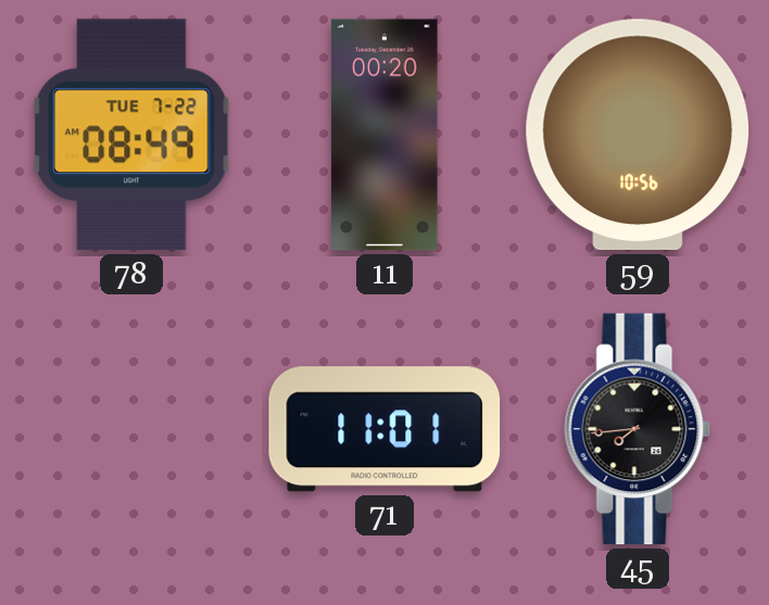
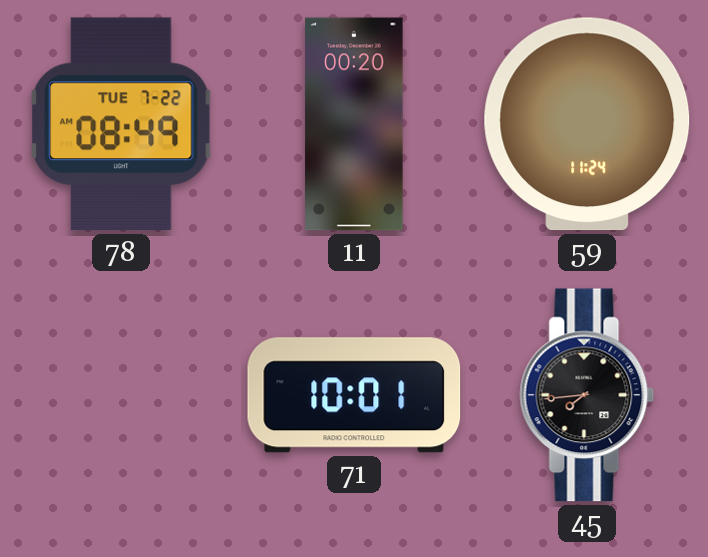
59: 10:56 -> 11:24 (587, 124)
71: 11:01 -> 10:01 (354, 395)
